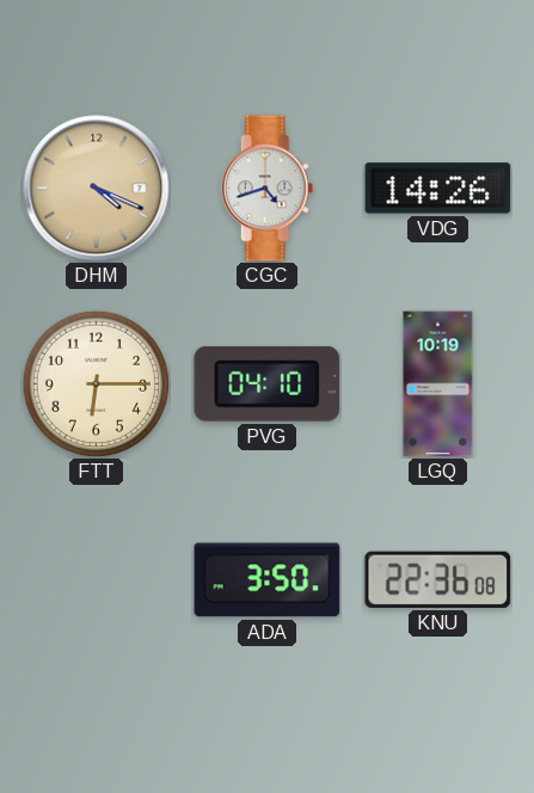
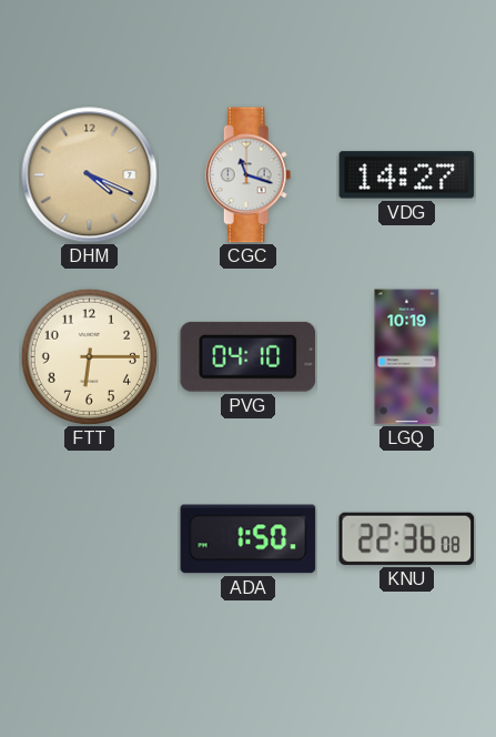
CGC: 4:42 -> 11:18 (249, 175)
VDG: 14:26 -> 14:27 (407, 175)
ADA: 3:50 -> 1:50 (249, 539)
